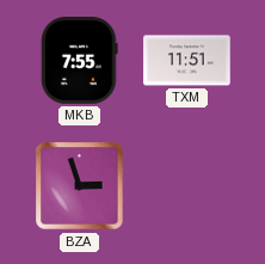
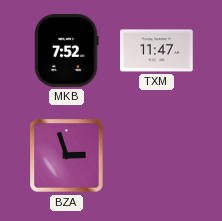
MKB: 7:55 -> 7:52 (67, 51)
TXM: 11:51 -> 11:47 (157, 51)
